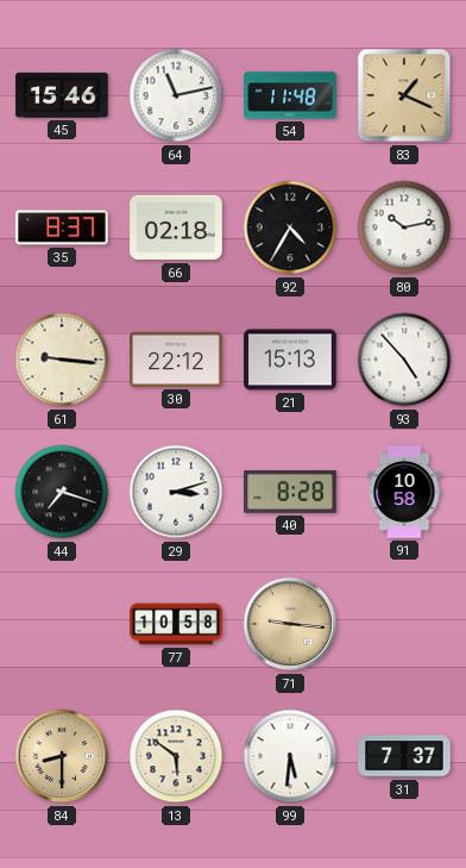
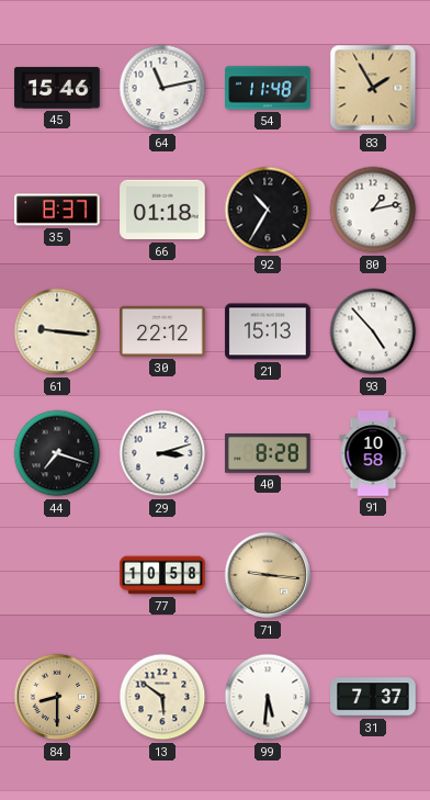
83: 1:19 -> 1:55 (373, 88)
66: 02:18 -> 01:18 (162, 210)
92: 4:35 -> 10:35 (268, 210)
80: 10:13 -> 1:13 (373, 210)
